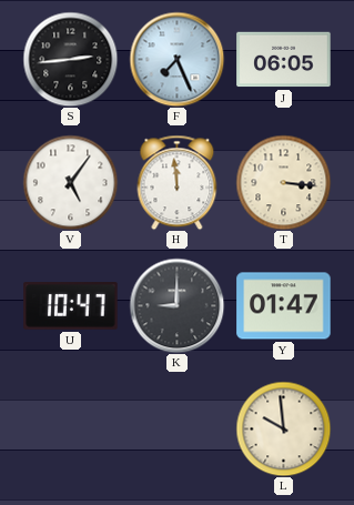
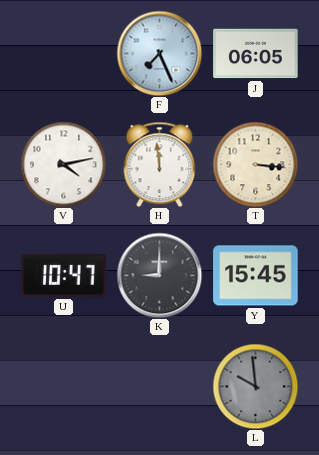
S: 2:44 -> none (70, 59)
V: 5:06 -> 4:13 (63, 164)
Y: 01:47 -> 15:45 (256, 276)
L dial: cream -> grey (255, 386)
